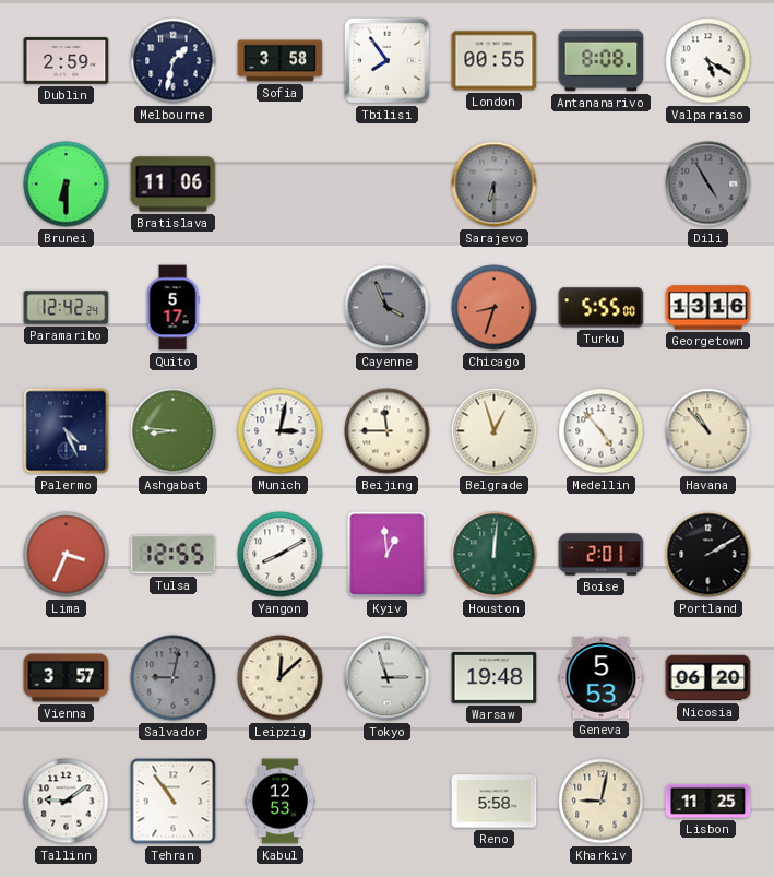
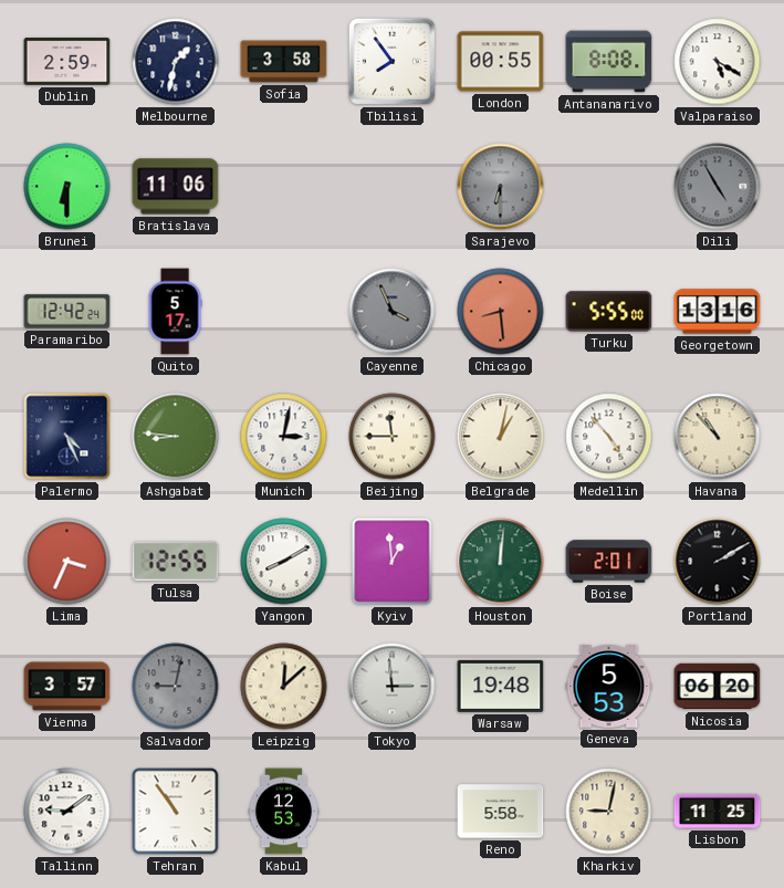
Chicago: 8:33 -> 8:29 (501, 312)
Belgrade: 12:57 -> 1:02 (501, 437)
Tokyo: 2:57 -> 2:59 (393, 687)
